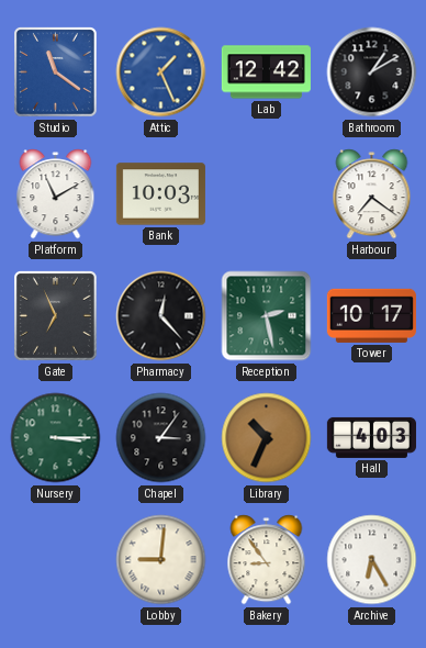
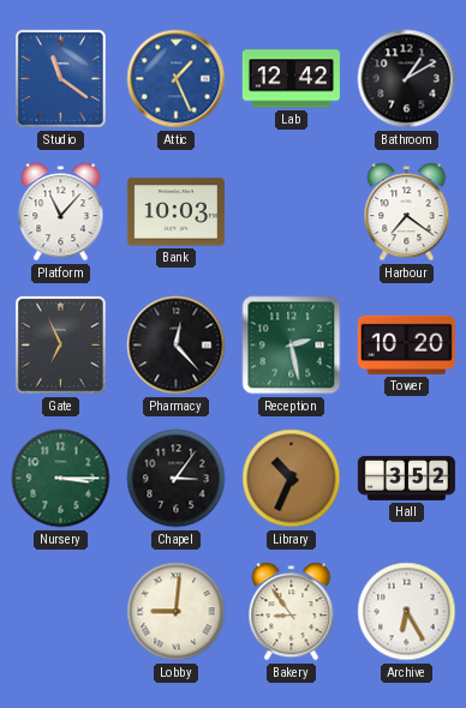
Platform: 11:10 -> 11:07 (61, 212)
Tower: 10:17 -> 10:20 (406, 344)
Hall: 4:03 -> 3:52 (406, 478)
